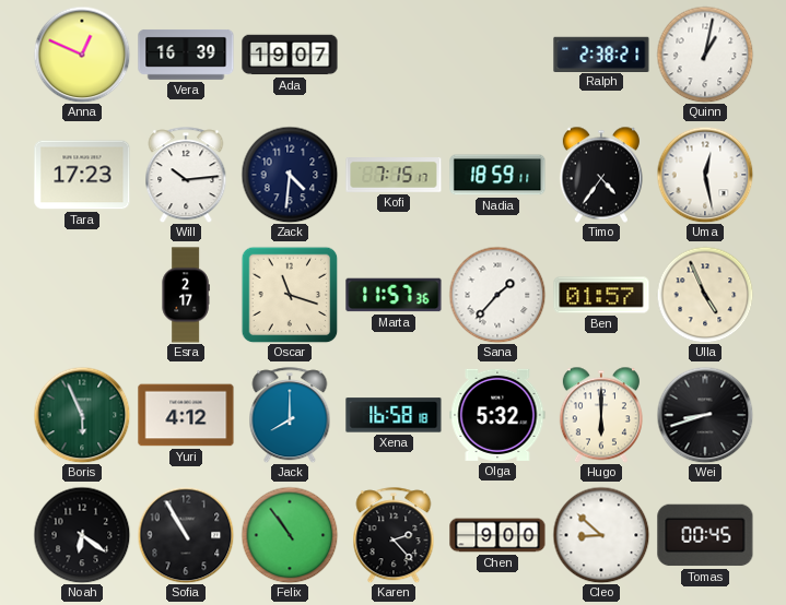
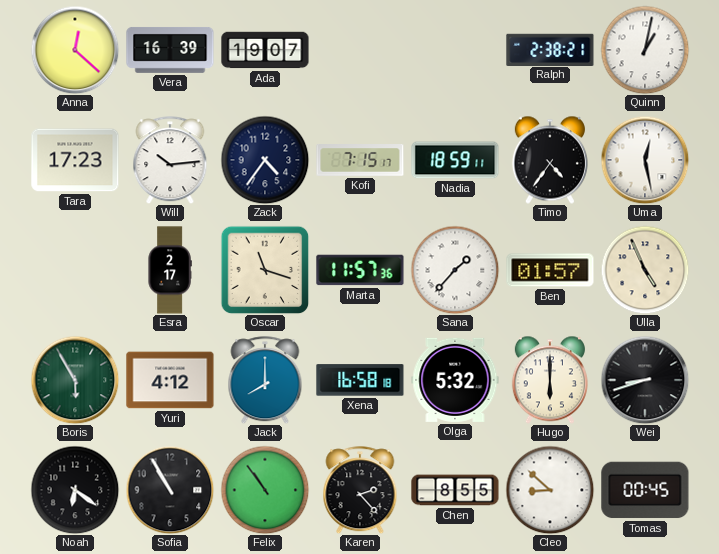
Anna: 12:49 -> 12:22 (75, 50)
Zack: 4:31 -> 4:36 (265, 160)
Boris: 5:56 -> 5:55 (75, 380)
Chen: 9:00 -> 8:55 (455, 490)
